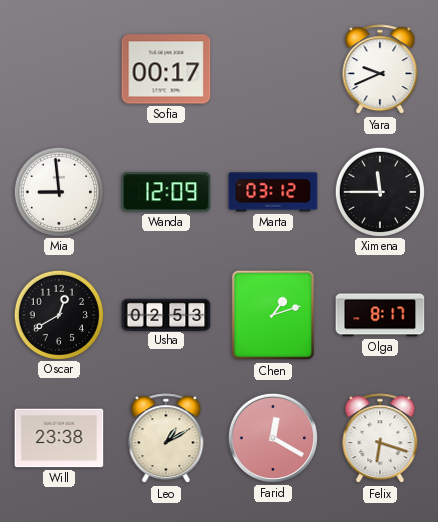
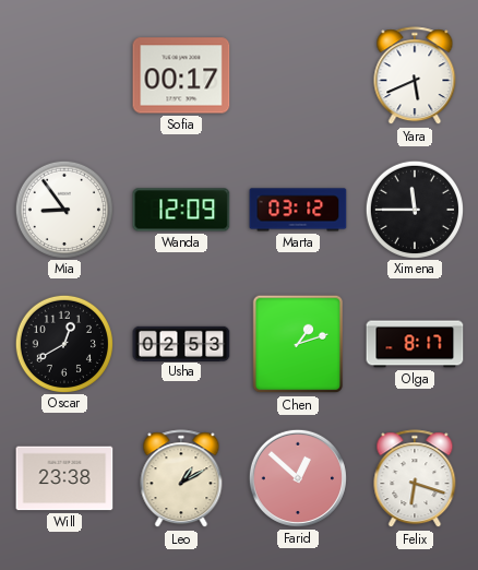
Yara: 9:41 -> 5:41 (415, 76)
Mia: 8:59 -> 8:54 (63, 209)
Farid: 12:20 -> 12:52 (298, 478)
